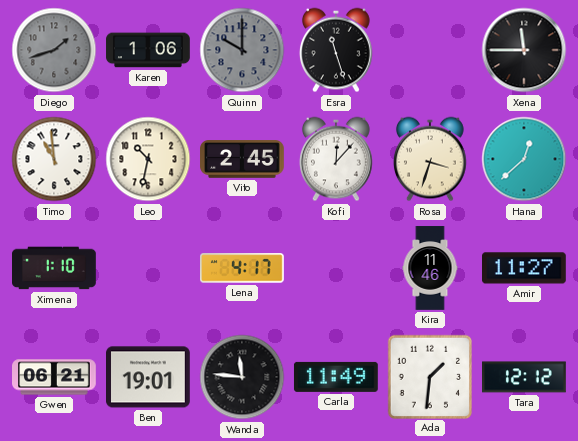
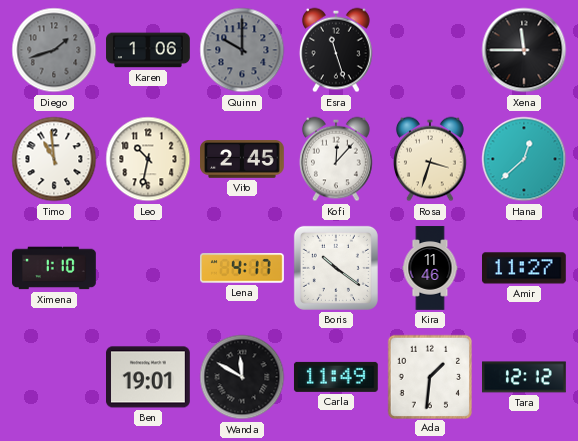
Boris: none -> 10:21 (336, 268)
Gwen: 06:21 -> none (55, 377)
Wanda: 11:46 -> 11:50 (242, 377)
